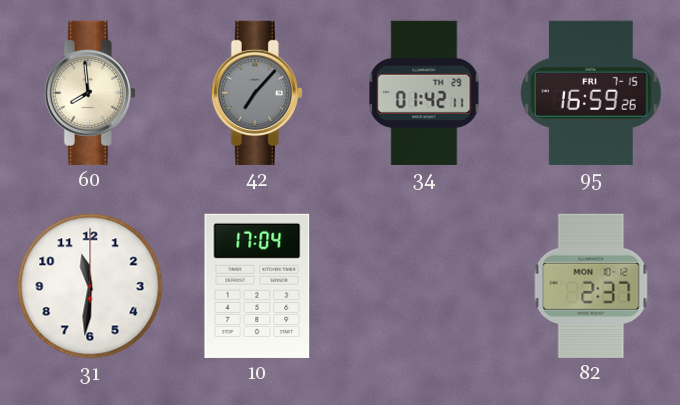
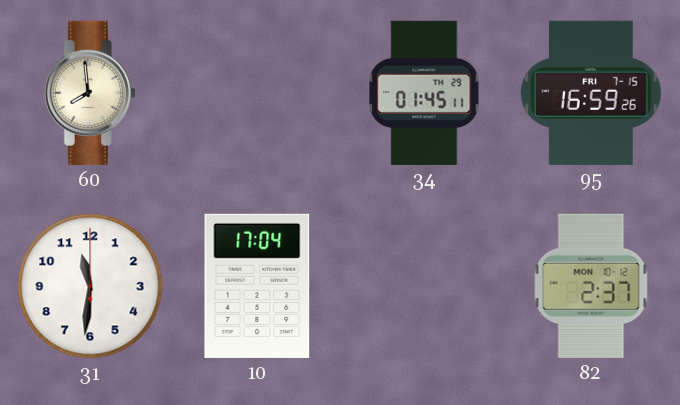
42: 7:07 -> none (257, 93)
34: 01:42 -> 01:45 (424, 93)
